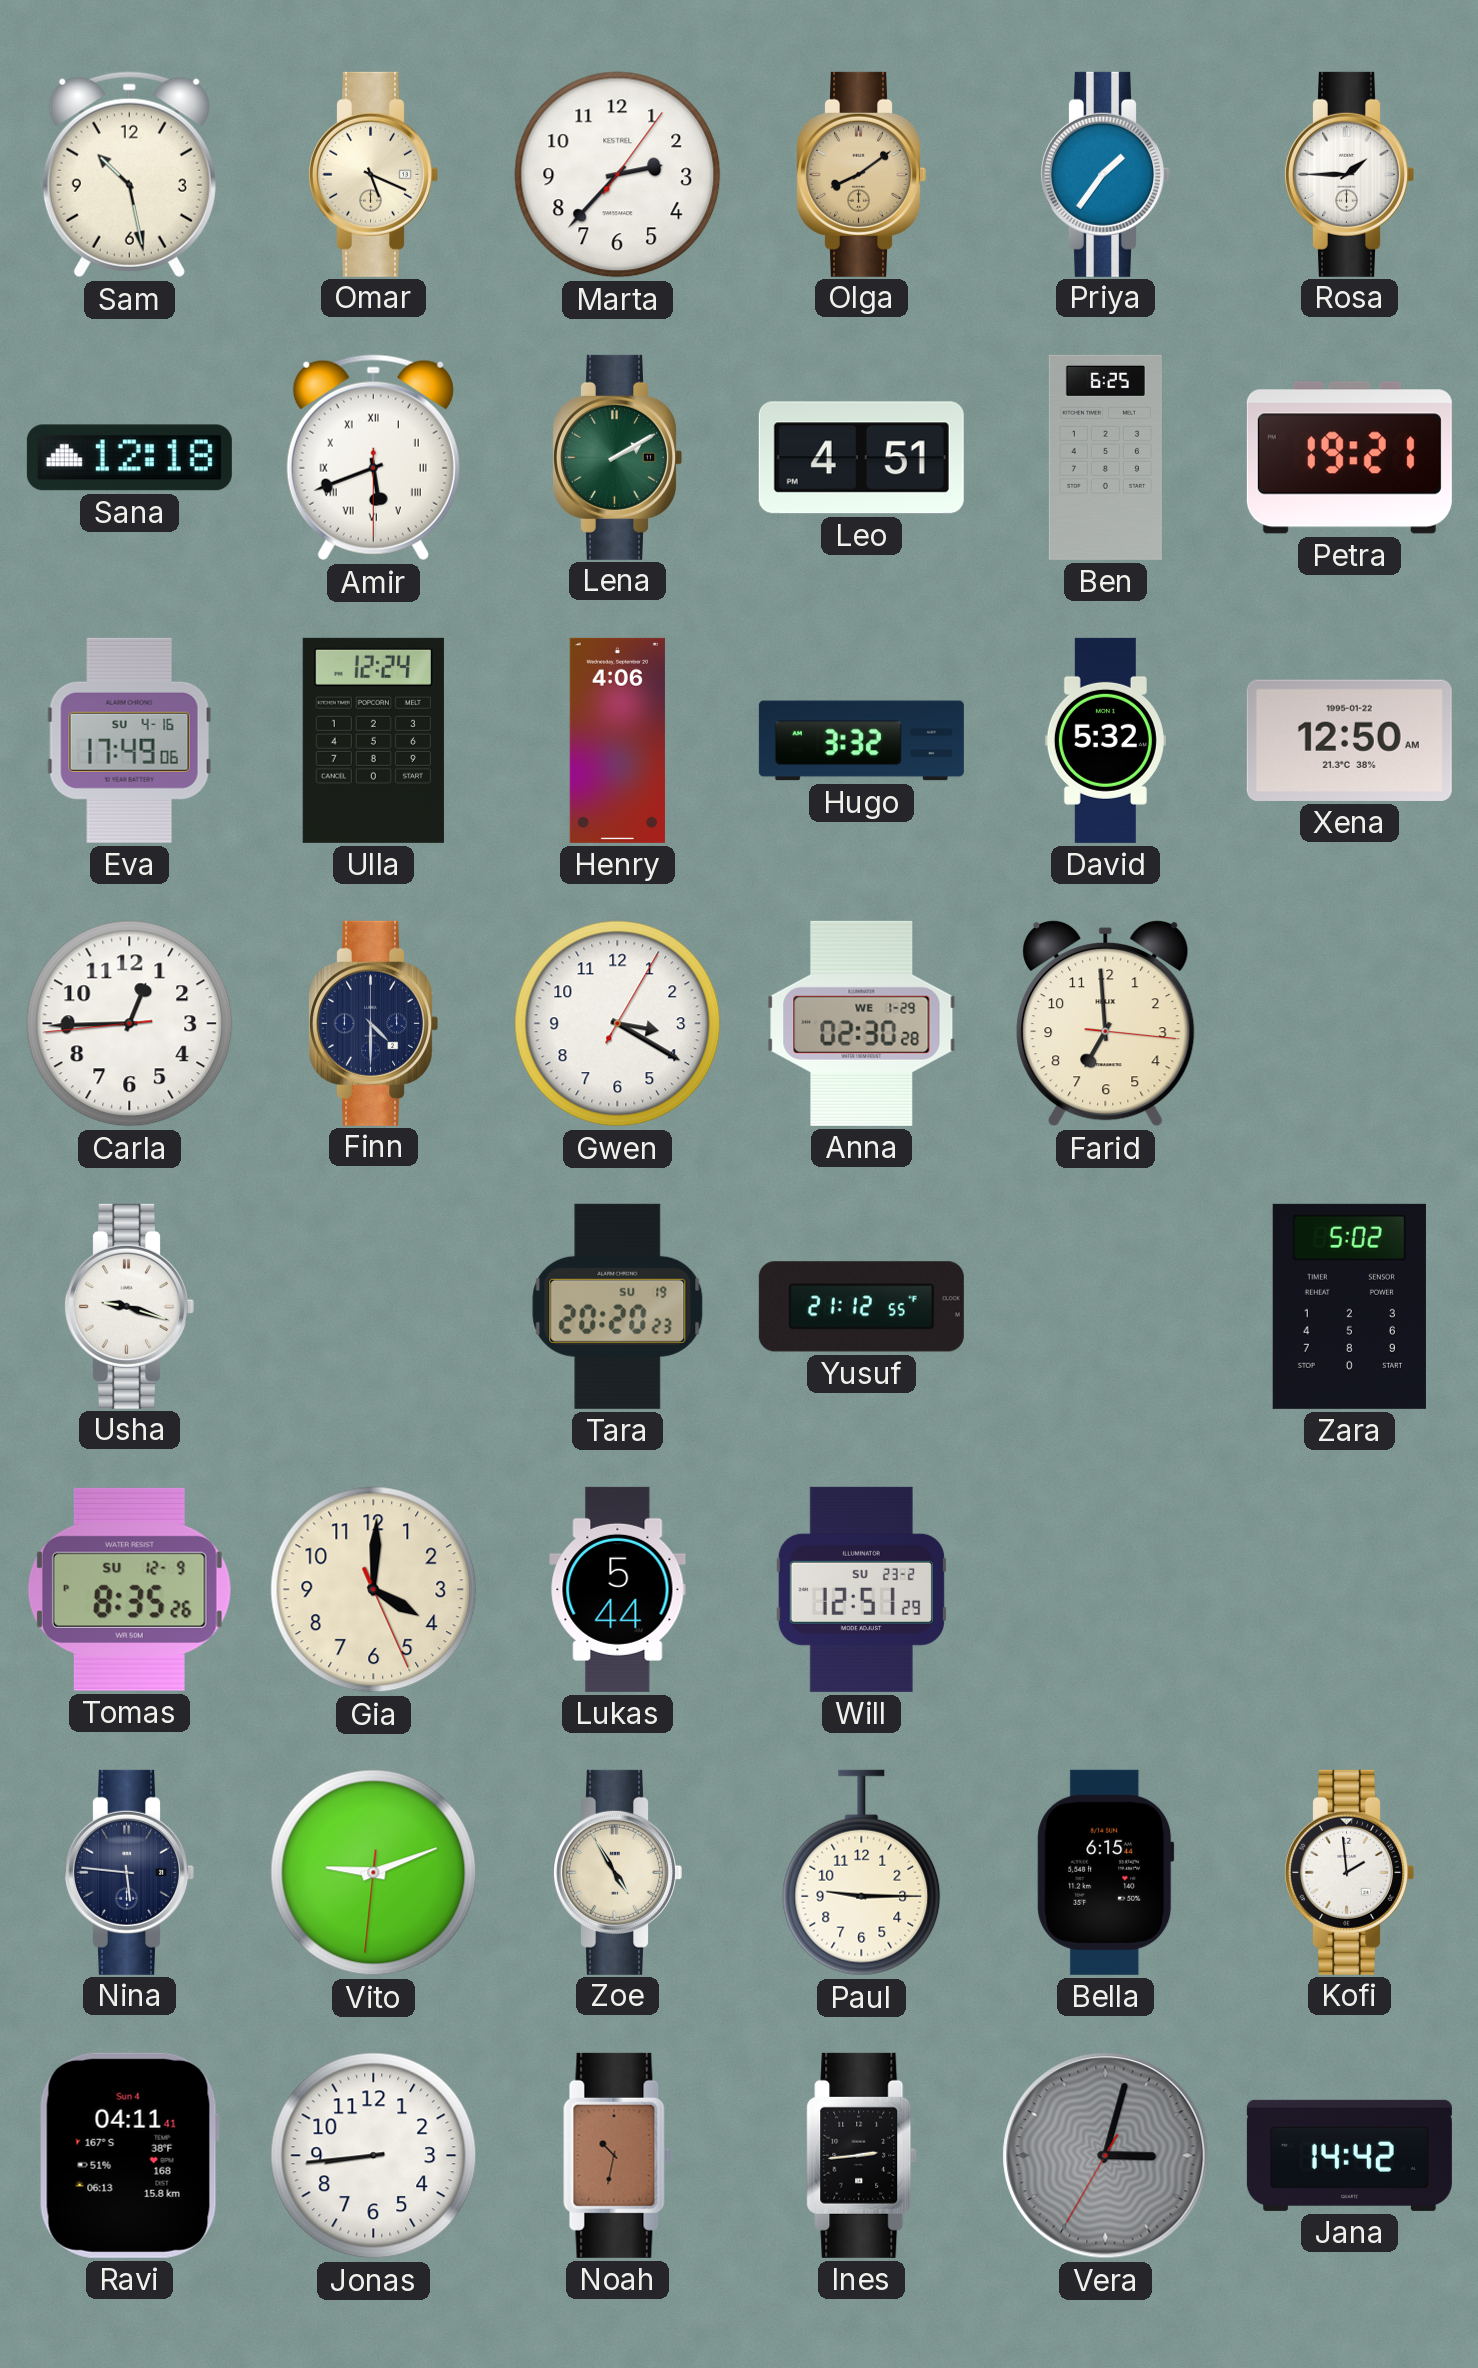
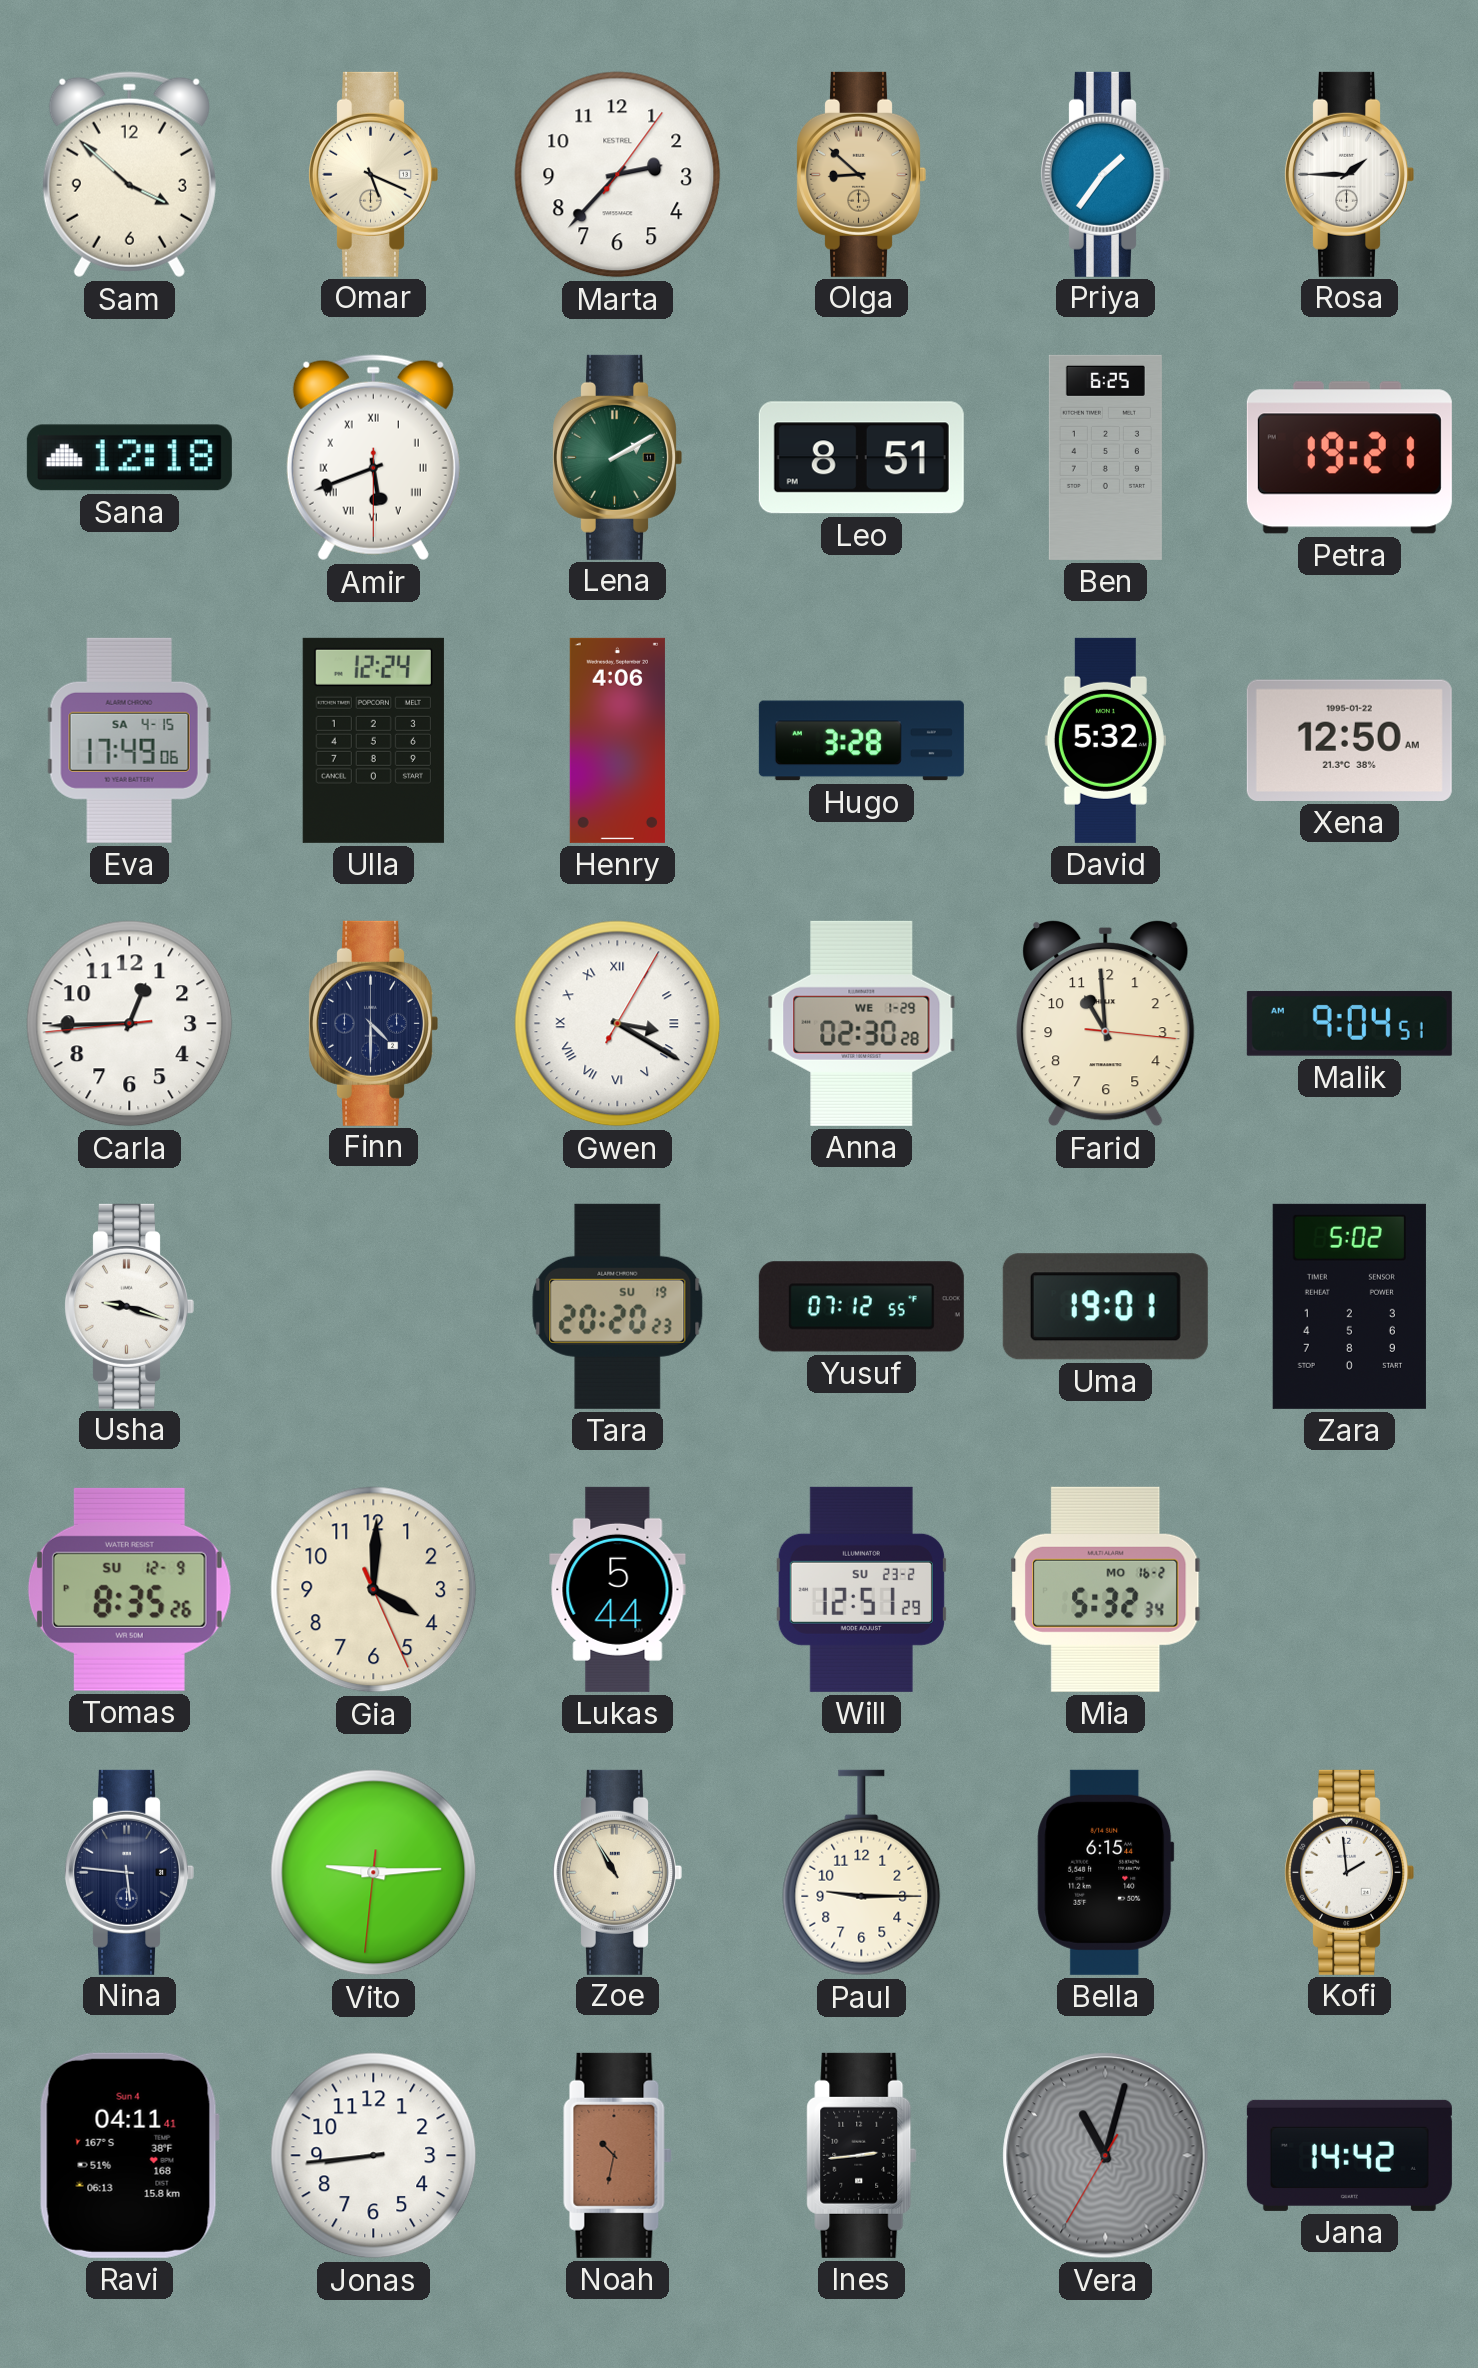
Sam: 10:28 -> 3:52 (129, 175)
Olga: 8:09 -> 8:52 (861, 174)
Leo: 4:51 -> 8:51 (861, 458)
Eva date: SU 4-16 -> SA 4-15 (129, 740)
Hugo: 3:32 -> 3:28 (861, 741)
Gwen numerals: Arabic -> Roman (618, 1024)
Farid: 6:59 -> 10:59 (1106, 1023)
Malik: none -> 9:04 (1349, 1024)
Yusuf: 21:12 -> 07:12 (861, 1307)
Uma: none -> 19:01 (1105, 1307)
Mia: none -> 5:32 (1106, 1589)
Vito: 9:11 -> 9:14 (374, 1873)
Zoe: 4:55 -> 10:55 (617, 1872)
Vera: 3:02 -> 11:02 (1106, 2156)
